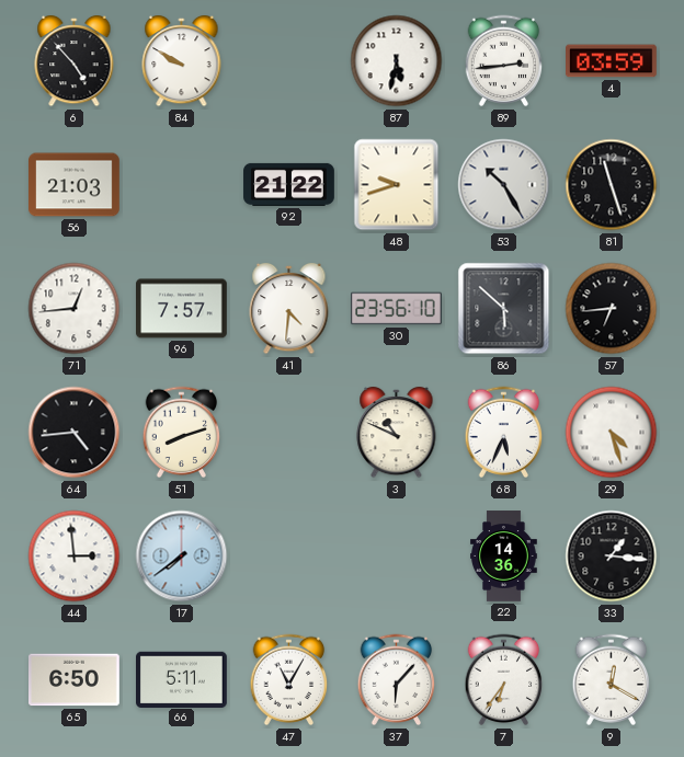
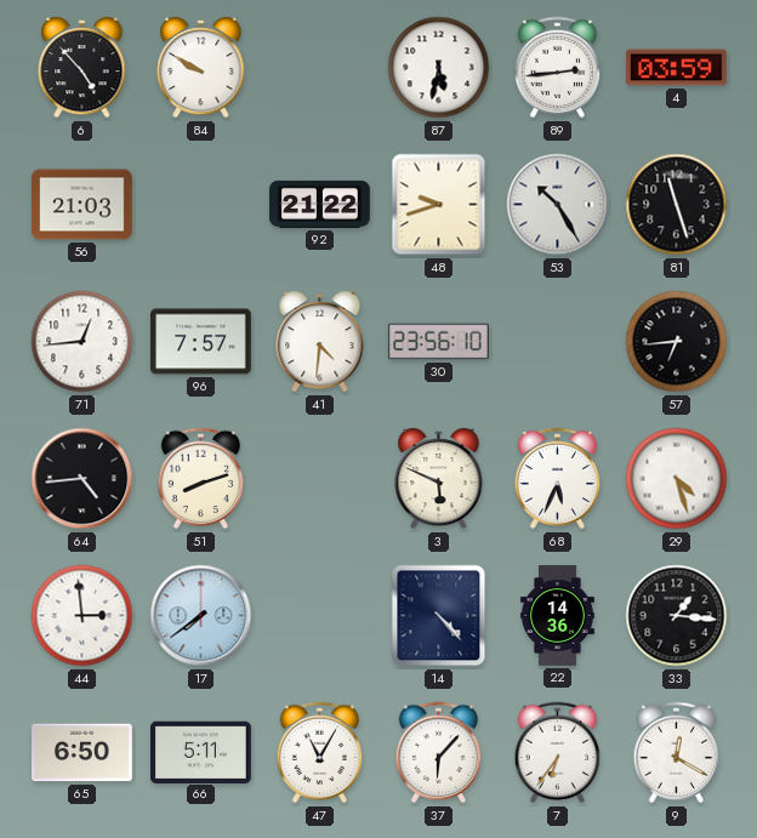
86: 5:52 -> none (504, 309)
3: 10:49 -> 5:49 (439, 479)
14: none -> 4:23 (439, 616)
